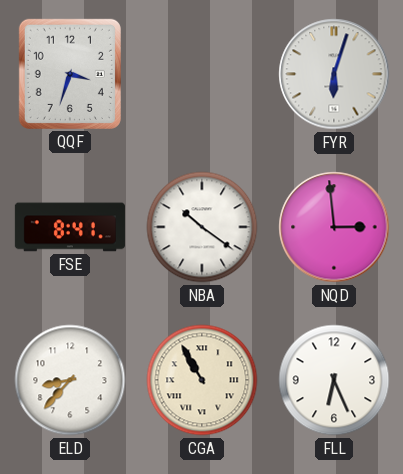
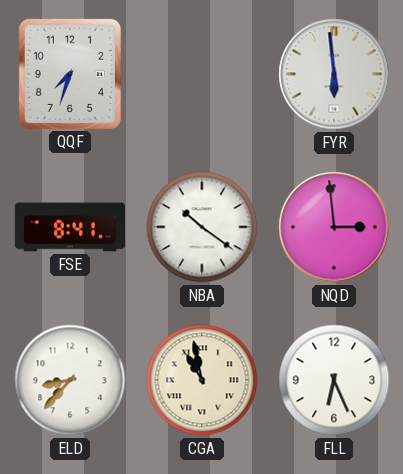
QQF: 3:33 -> 7:33 (70, 74)
FYR: 6:03 -> 5:59 (334, 74)
CGA: 10:55 -> 10:58 (202, 380)
